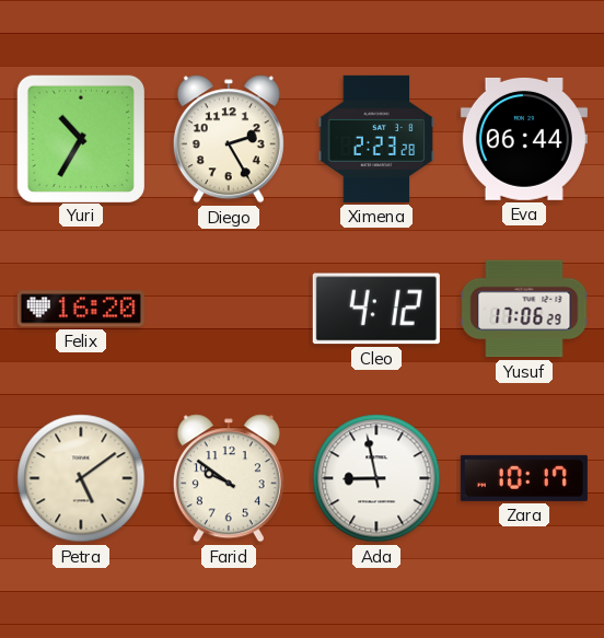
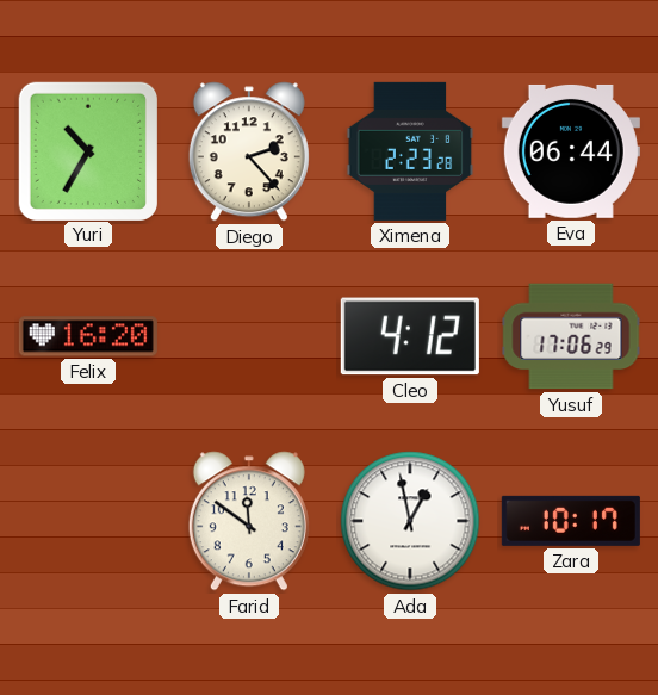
Diego: 2:25 -> 2:23 (249, 151)
Petra: 5:09 -> none (81, 478)
Farid: 9:51 -> 11:51 (249, 521)
Ada: 8:58 -> 12:58 (410, 521)
